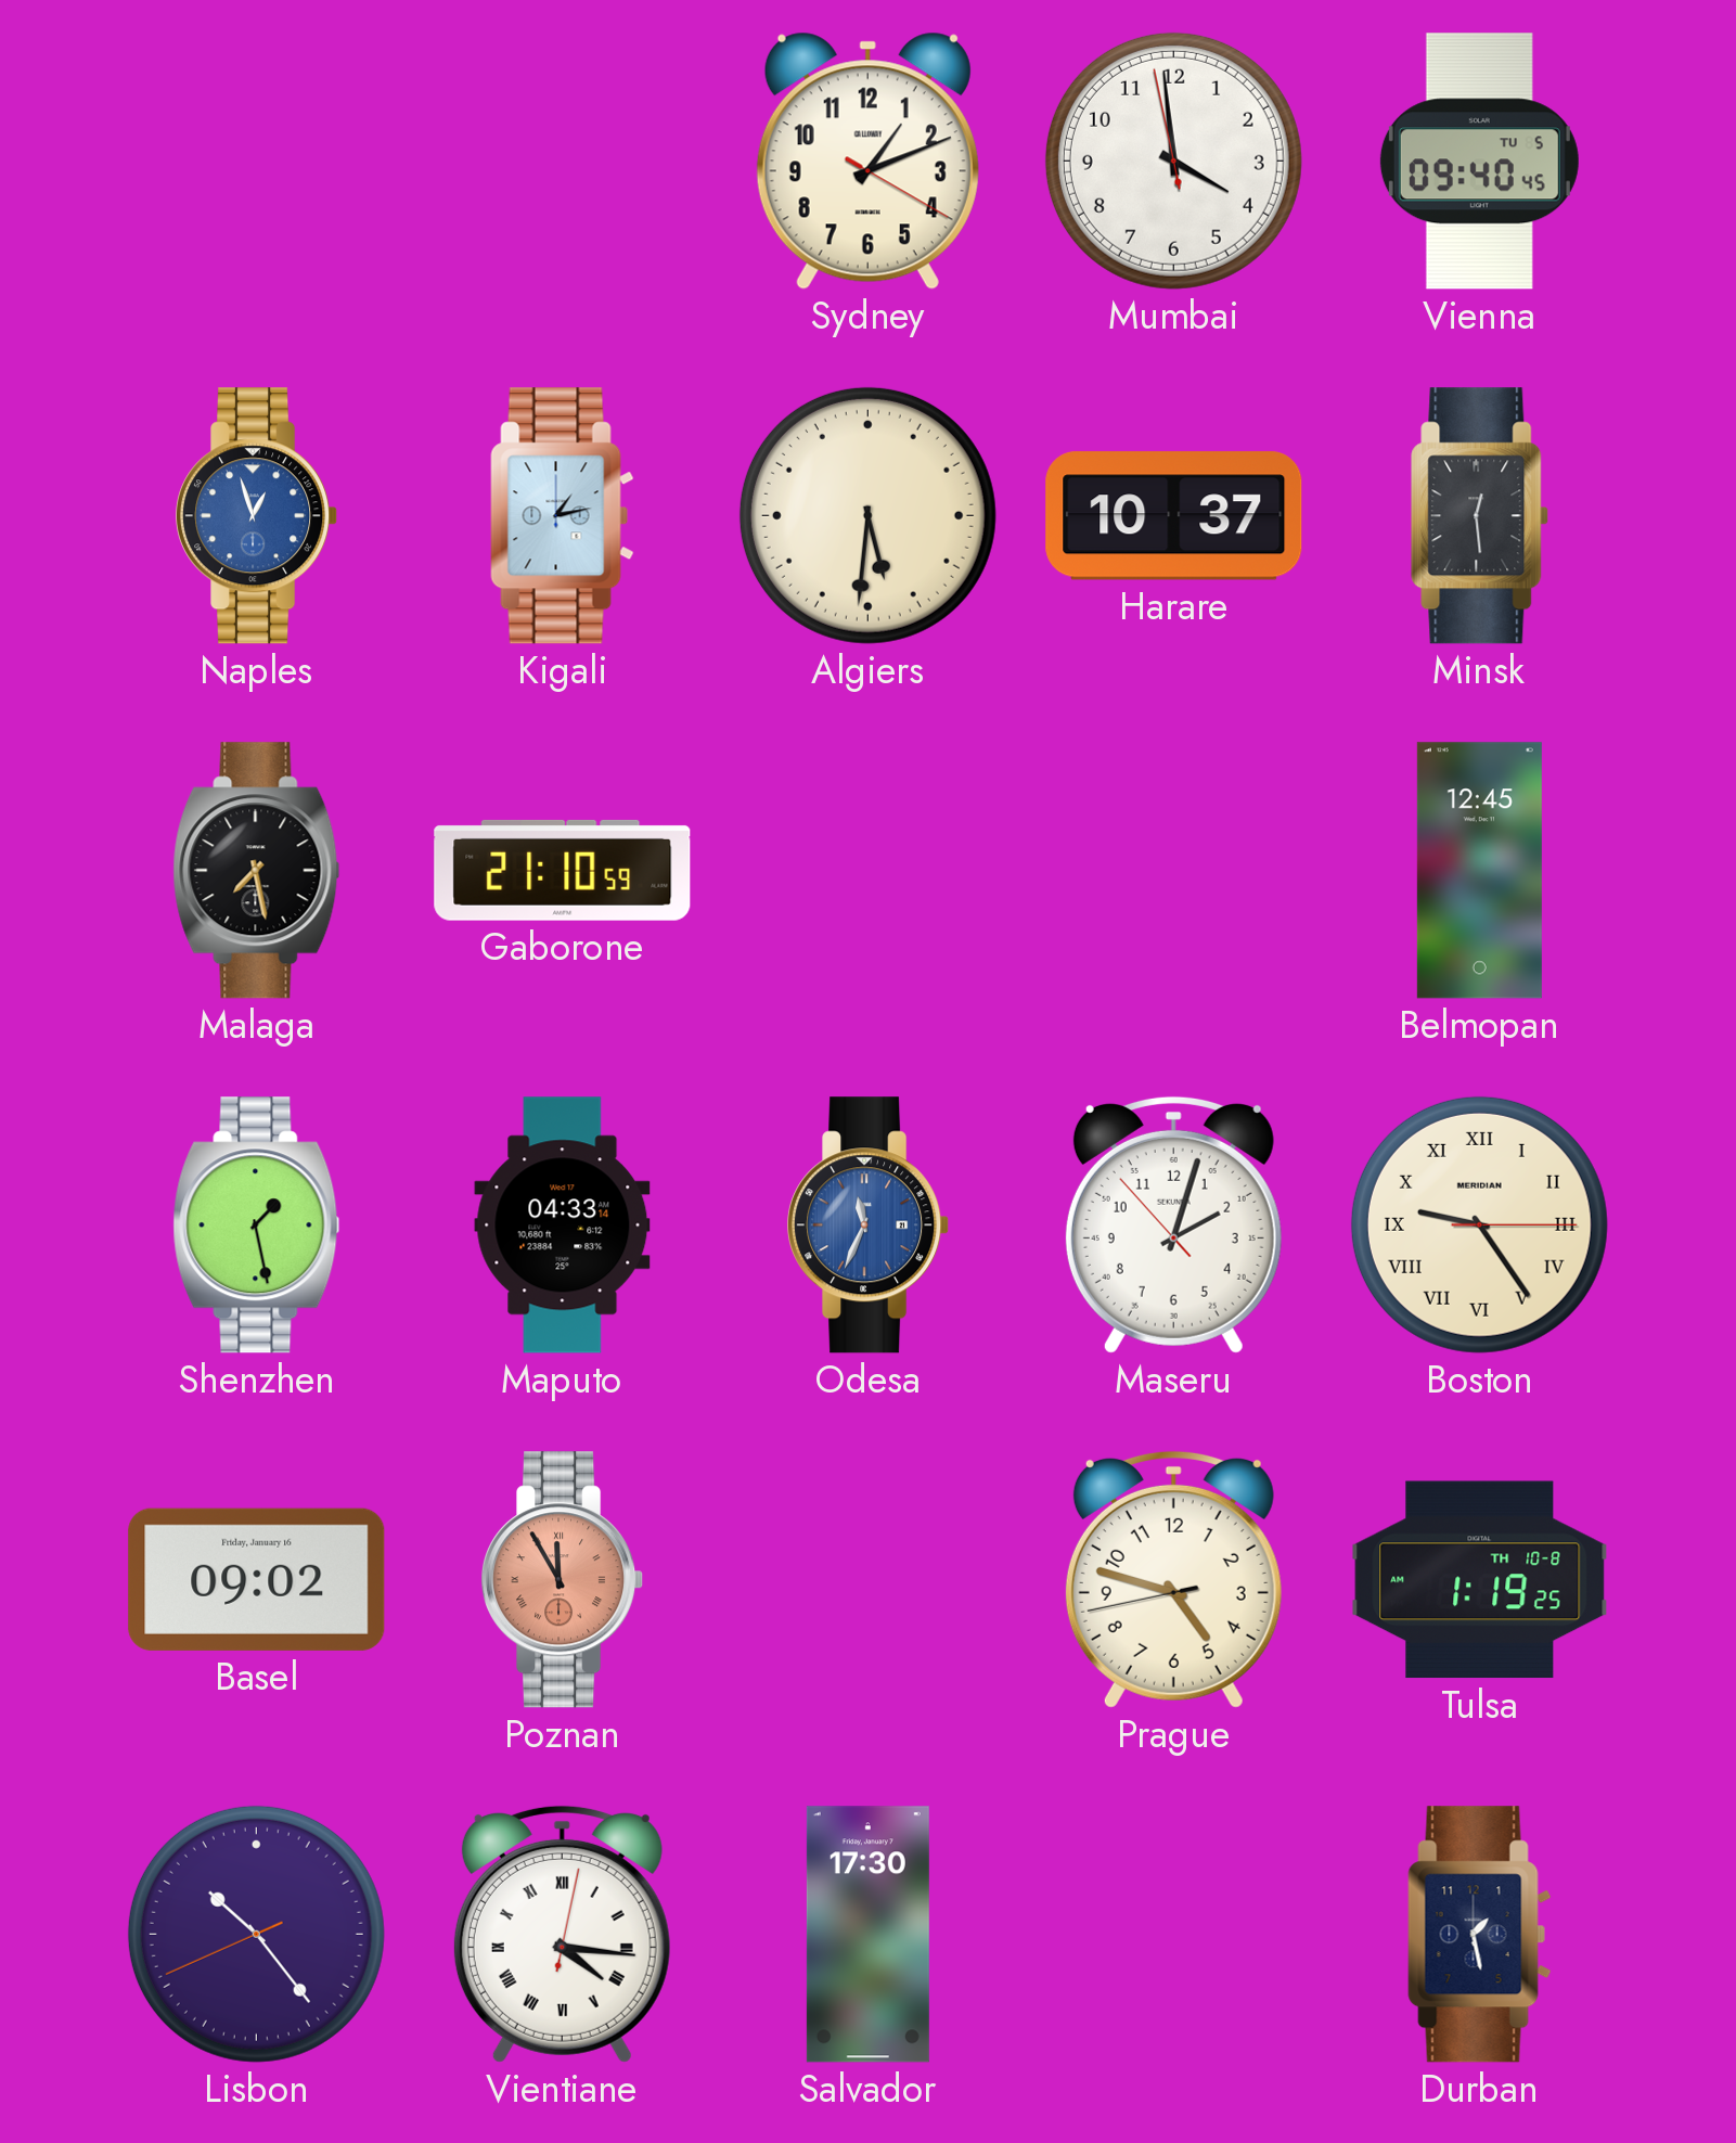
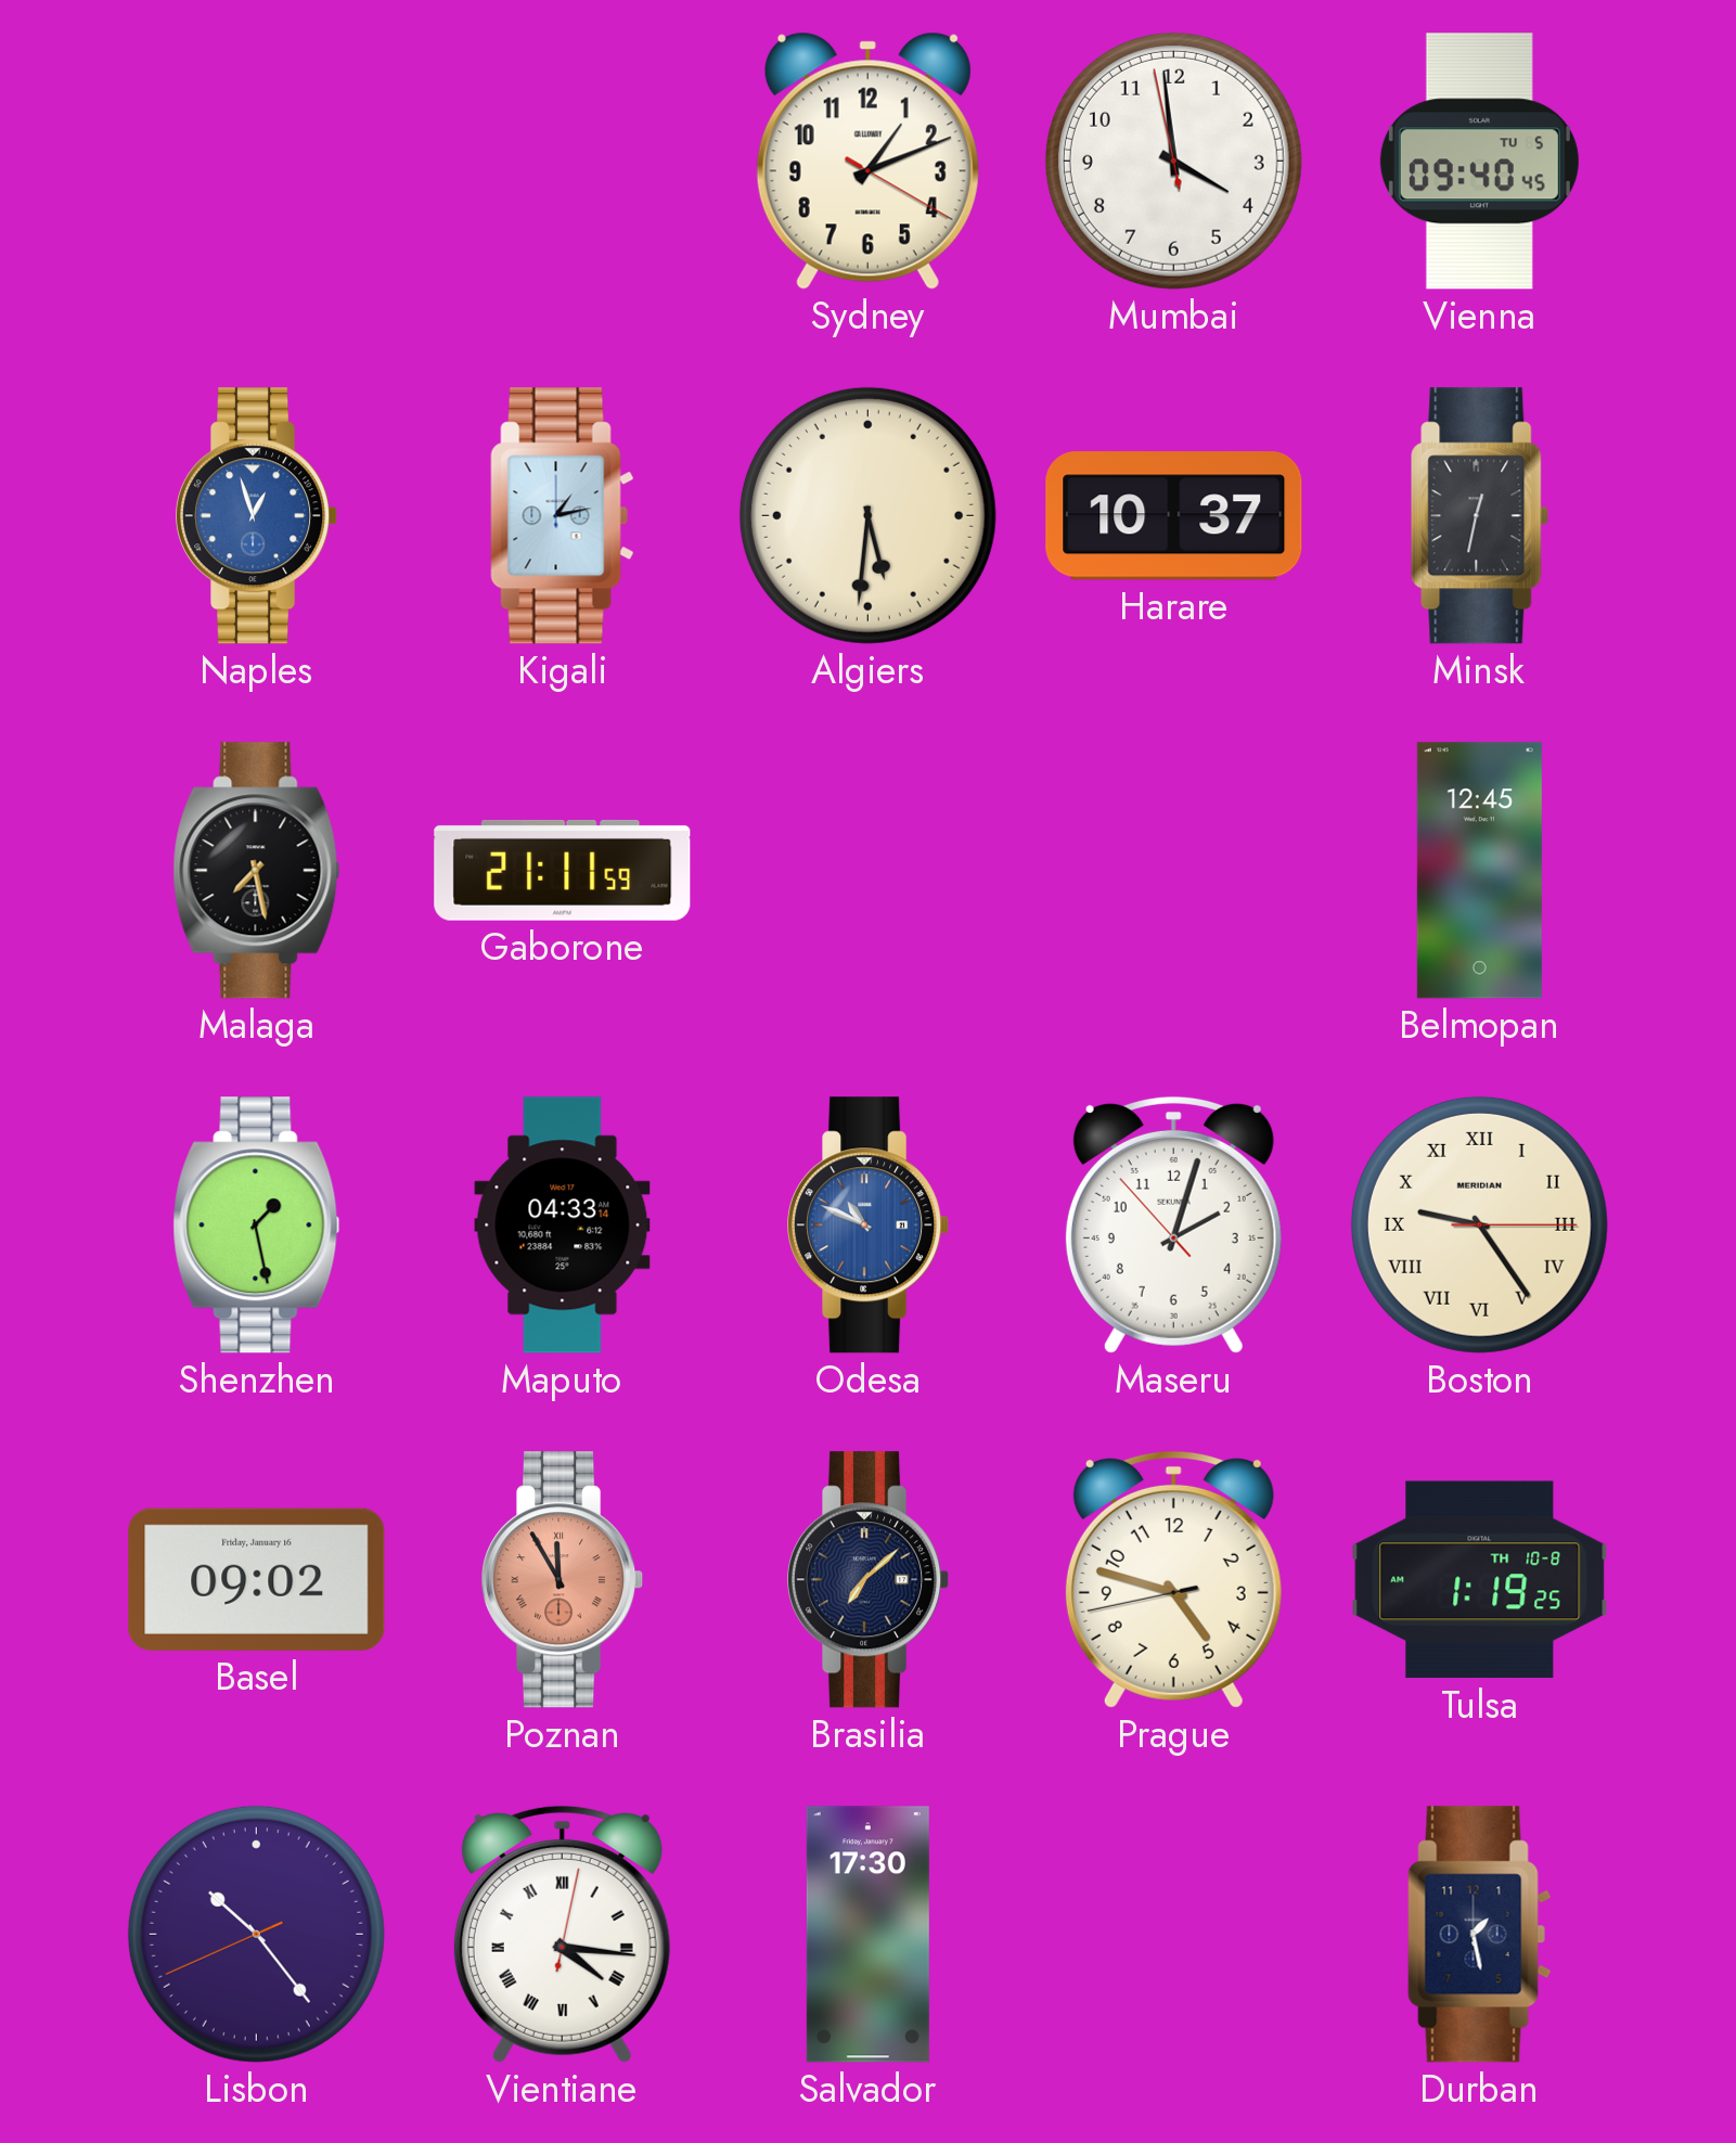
Minsk: 12:29 -> 12:32 (1480, 516)
Gaborone: 21:10 -> 21:11 (563, 870)
Odesa: 11:34 -> 10:49 (870, 1226)
Brasilia: none -> 7:08 (870, 1580)
